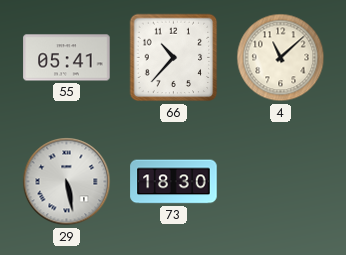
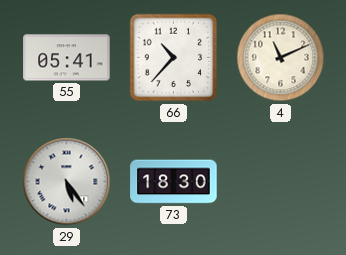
4: 11:08 -> 11:11 (281, 58)
29: 5:28 -> 5:24 (67, 182)
